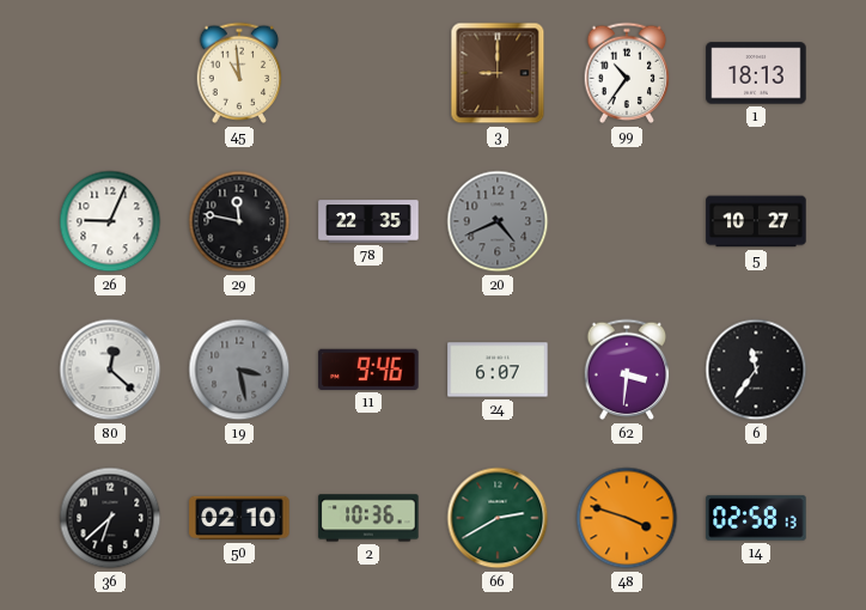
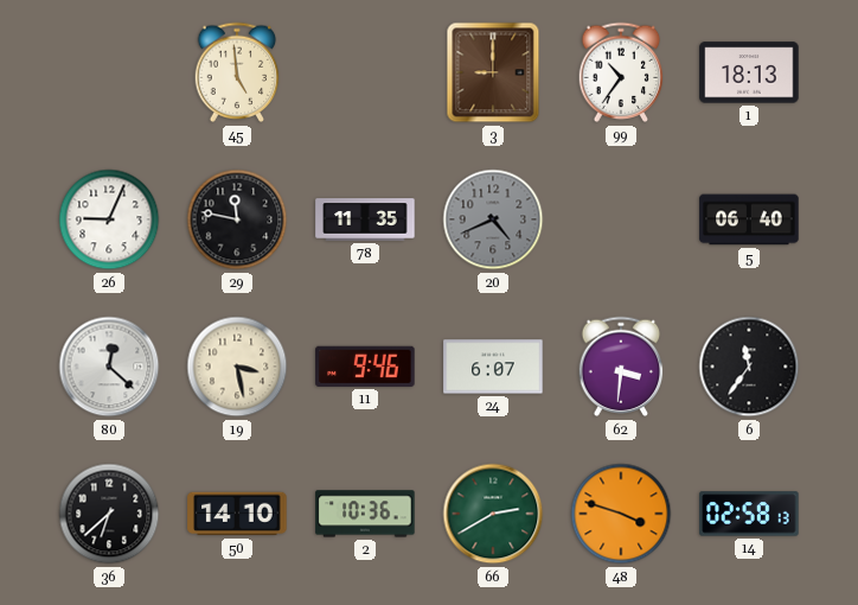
45: 10:59 -> 4:59 (237, 72)
78: 22:35 -> 11:35 (365, 219)
5: 10:27 -> 06:40 (749, 219)
19 dial: grey -> cream (237, 367)
50: 02:10 -> 14:10 (237, 514)
